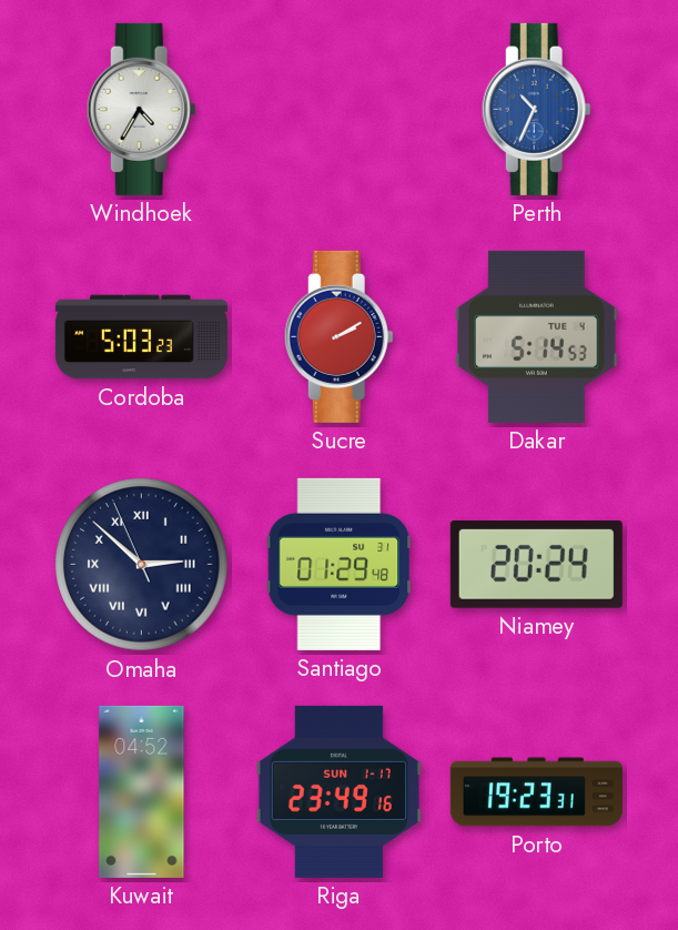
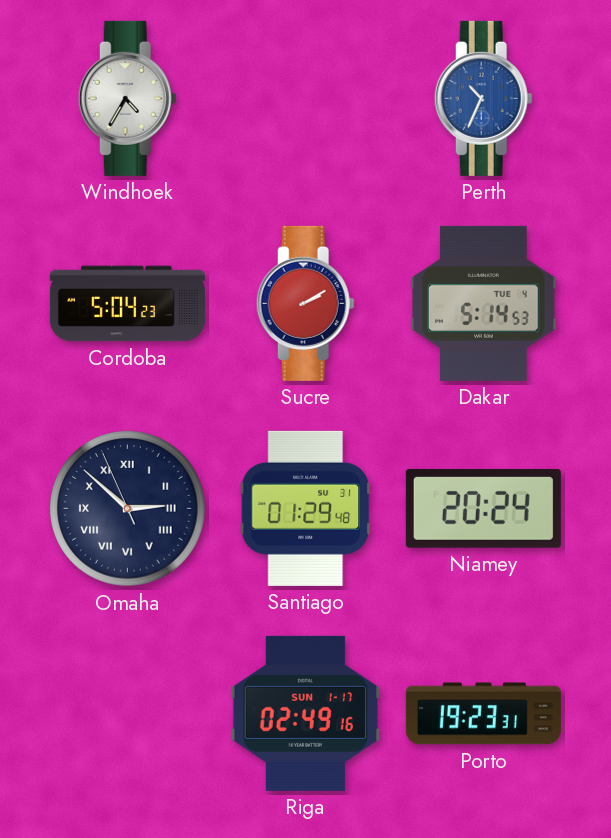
Cordoba: 5:03 -> 5:04 (127, 304)
Kuwait: 04:52 -> none (142, 791)
Riga: 23:49 -> 02:49 (305, 713)
